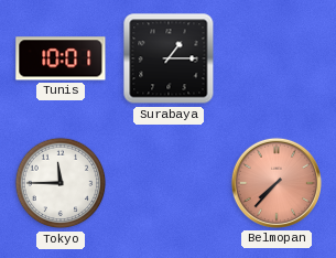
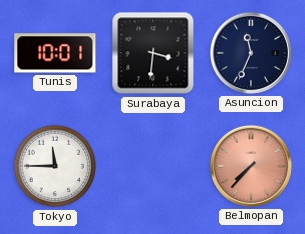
Surabaya: 1:15 -> 3:31 (153, 53)
Asuncion: none -> 11:34 (251, 53)
